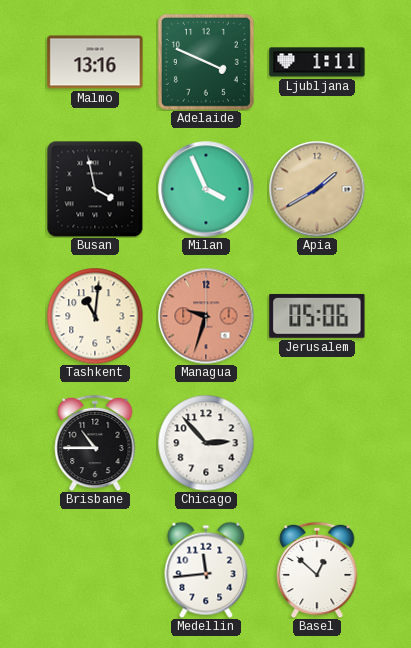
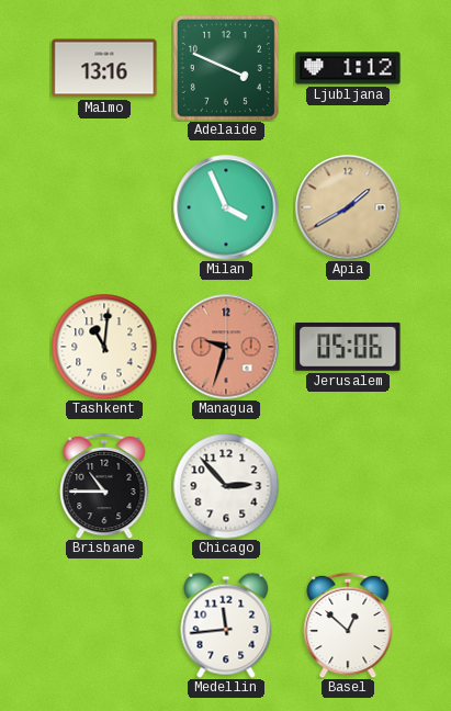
Ljubljana: 1:11 -> 1:12 (348, 68)
Busan: 3:58 -> none (95, 189)
